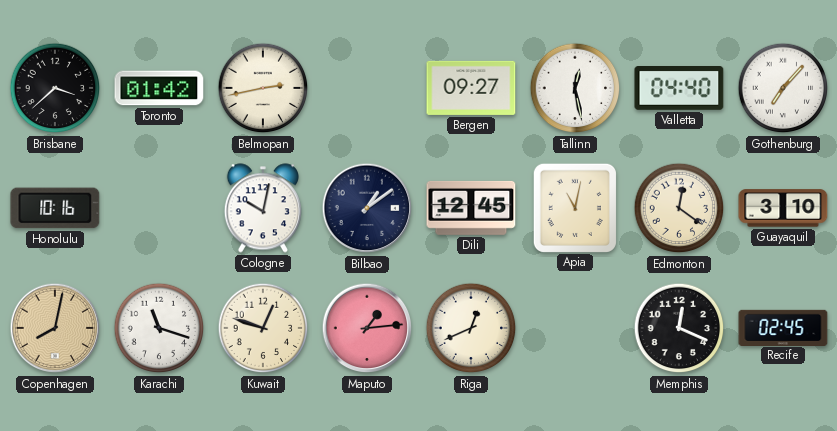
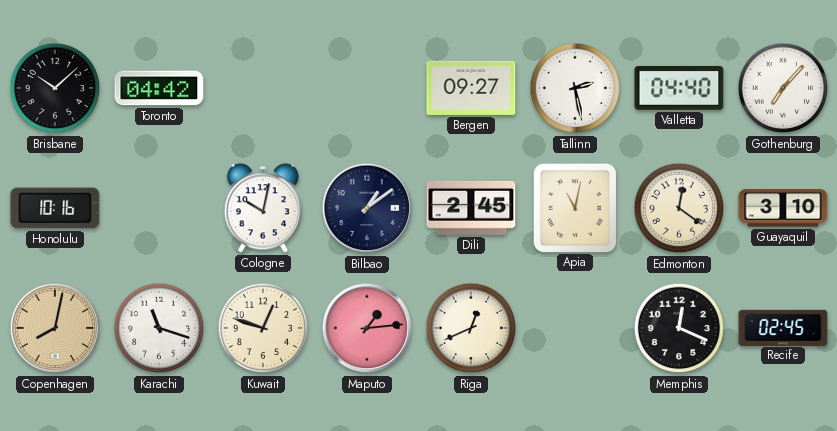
Brisbane: 3:38 -> 10:08 (55, 88)
Toronto: 01:42 -> 04:42 (159, 88)
Belmopan: 2:43 -> none (263, 88)
Tallinn: 12:28 -> 2:28 (575, 88)
Dili: 12:45 -> 2:45 (471, 208)
